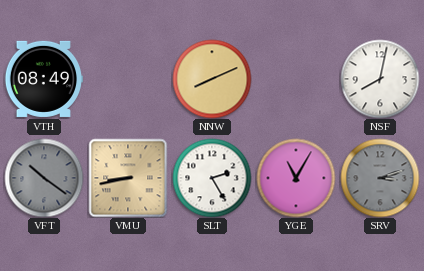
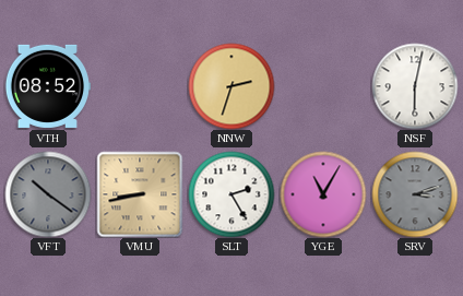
VTH: 08:49 -> 08:52 (47, 86)
NNW: 8:11 -> 2:33 (231, 86)
NSF: 8:02 -> 6:02 (415, 86)
